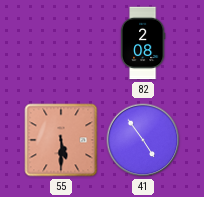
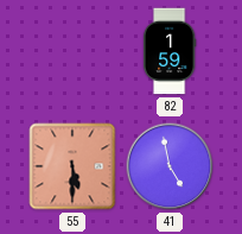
82: 2:08 -> 1:59 (170, 51)
41: 4:54 -> 4:58 (170, 166)
